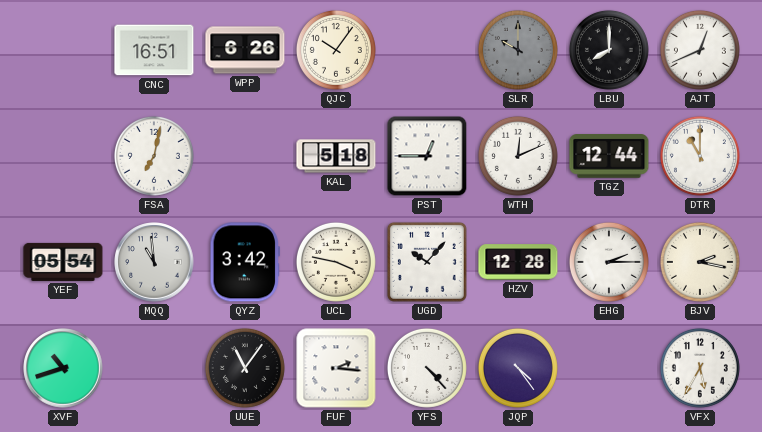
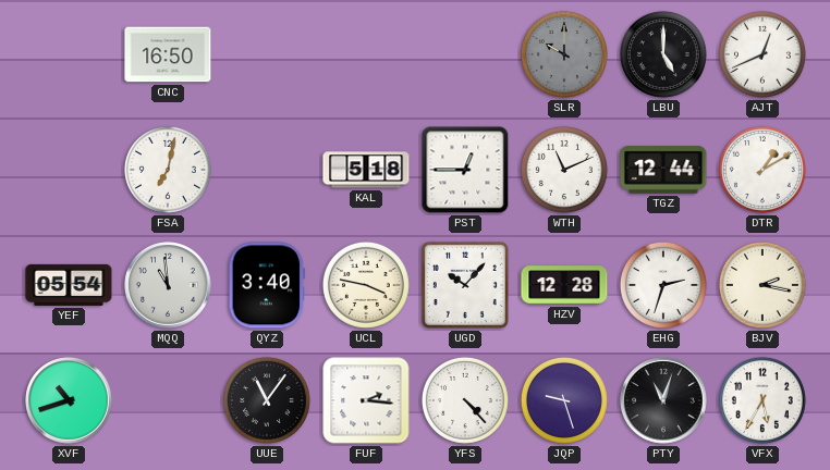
CNC: 16:51 -> 16:50 (168, 54)
WPP: 6:26 -> none (245, 50)
QJC: 10:06 -> none (336, 50)
LBU: 8:00 -> 5:00 (663, 54)
WTH: 12:11 -> 11:11 (564, 170)
DTR: 11:00 -> 1:10 (762, 170)
QYZ: 3:42 -> 3:40 (267, 285)
EHG: 2:15 -> 2:33 (663, 285)
JQP: 4:24 -> 9:27 (564, 400)
PTY: none -> 11:03 (663, 400)
